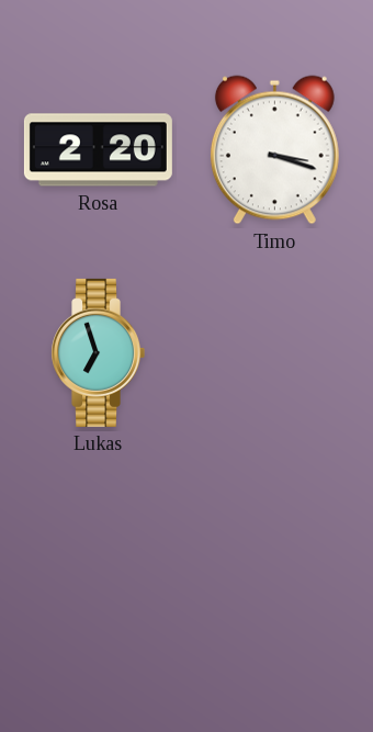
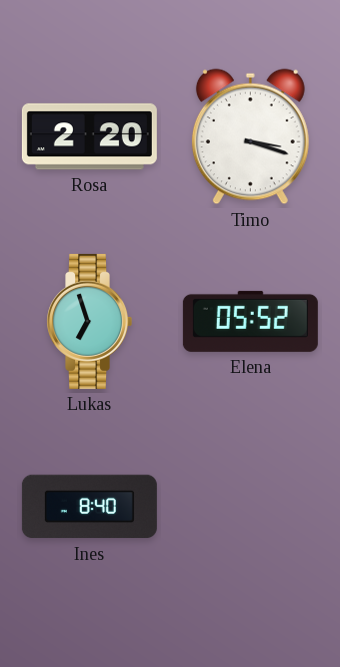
Elena: none -> 05:52 (250, 321)
Ines: none -> 8:40 (89, 507)
